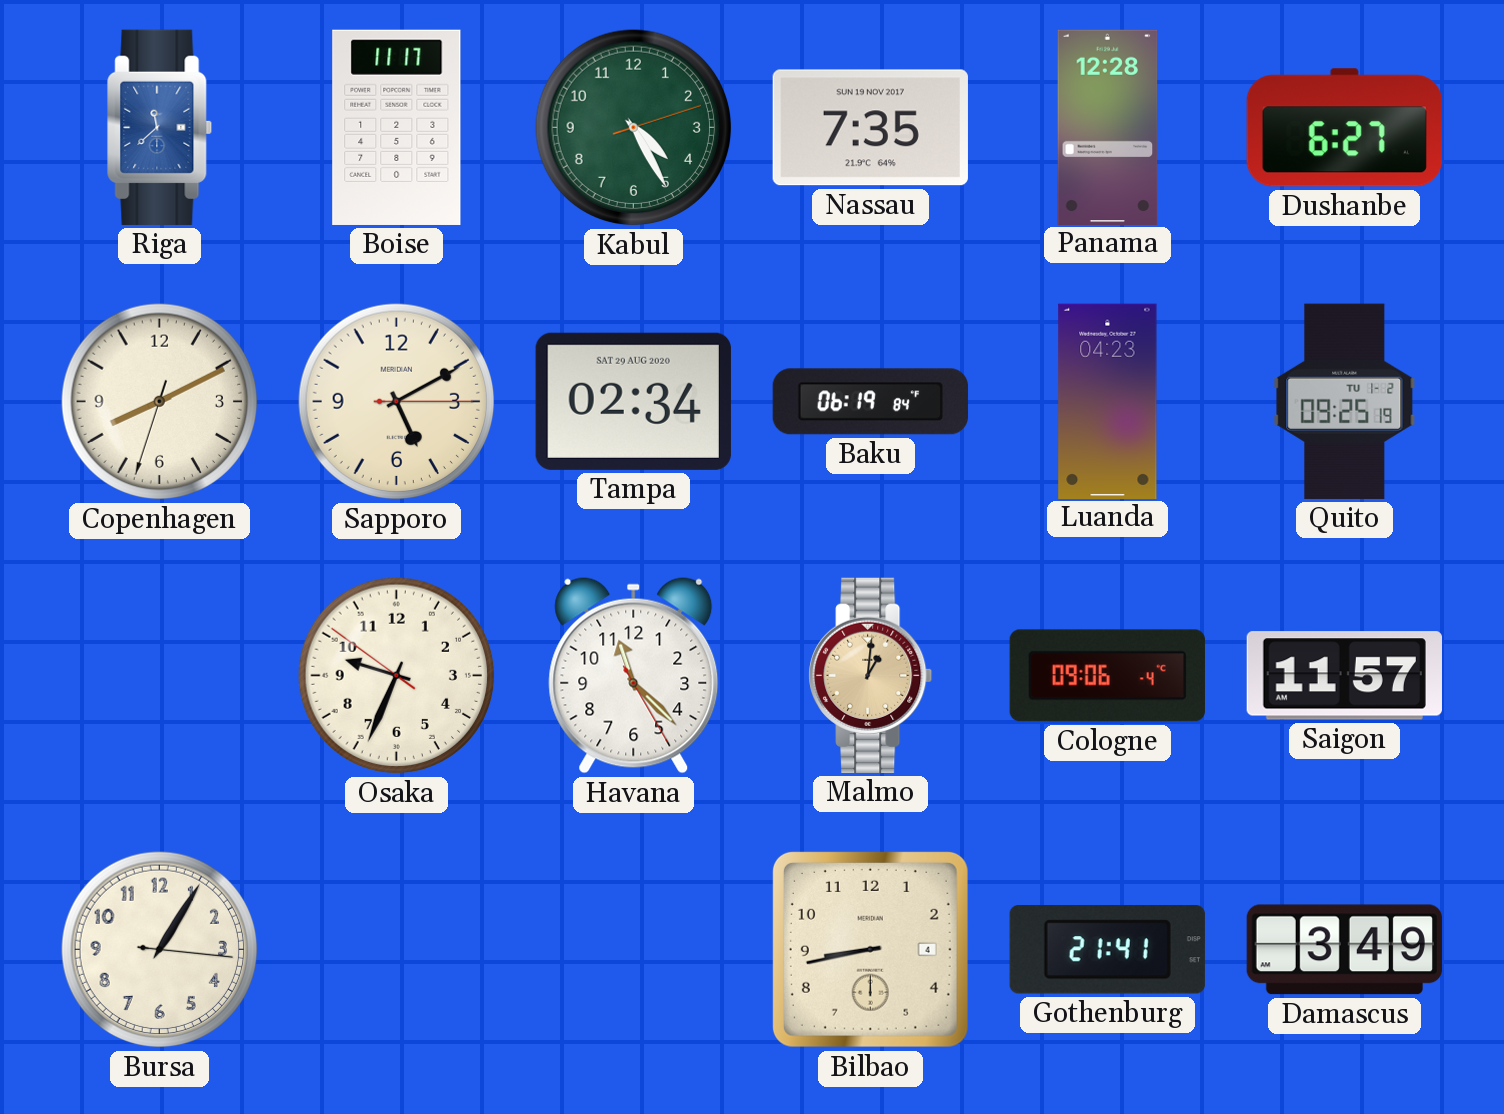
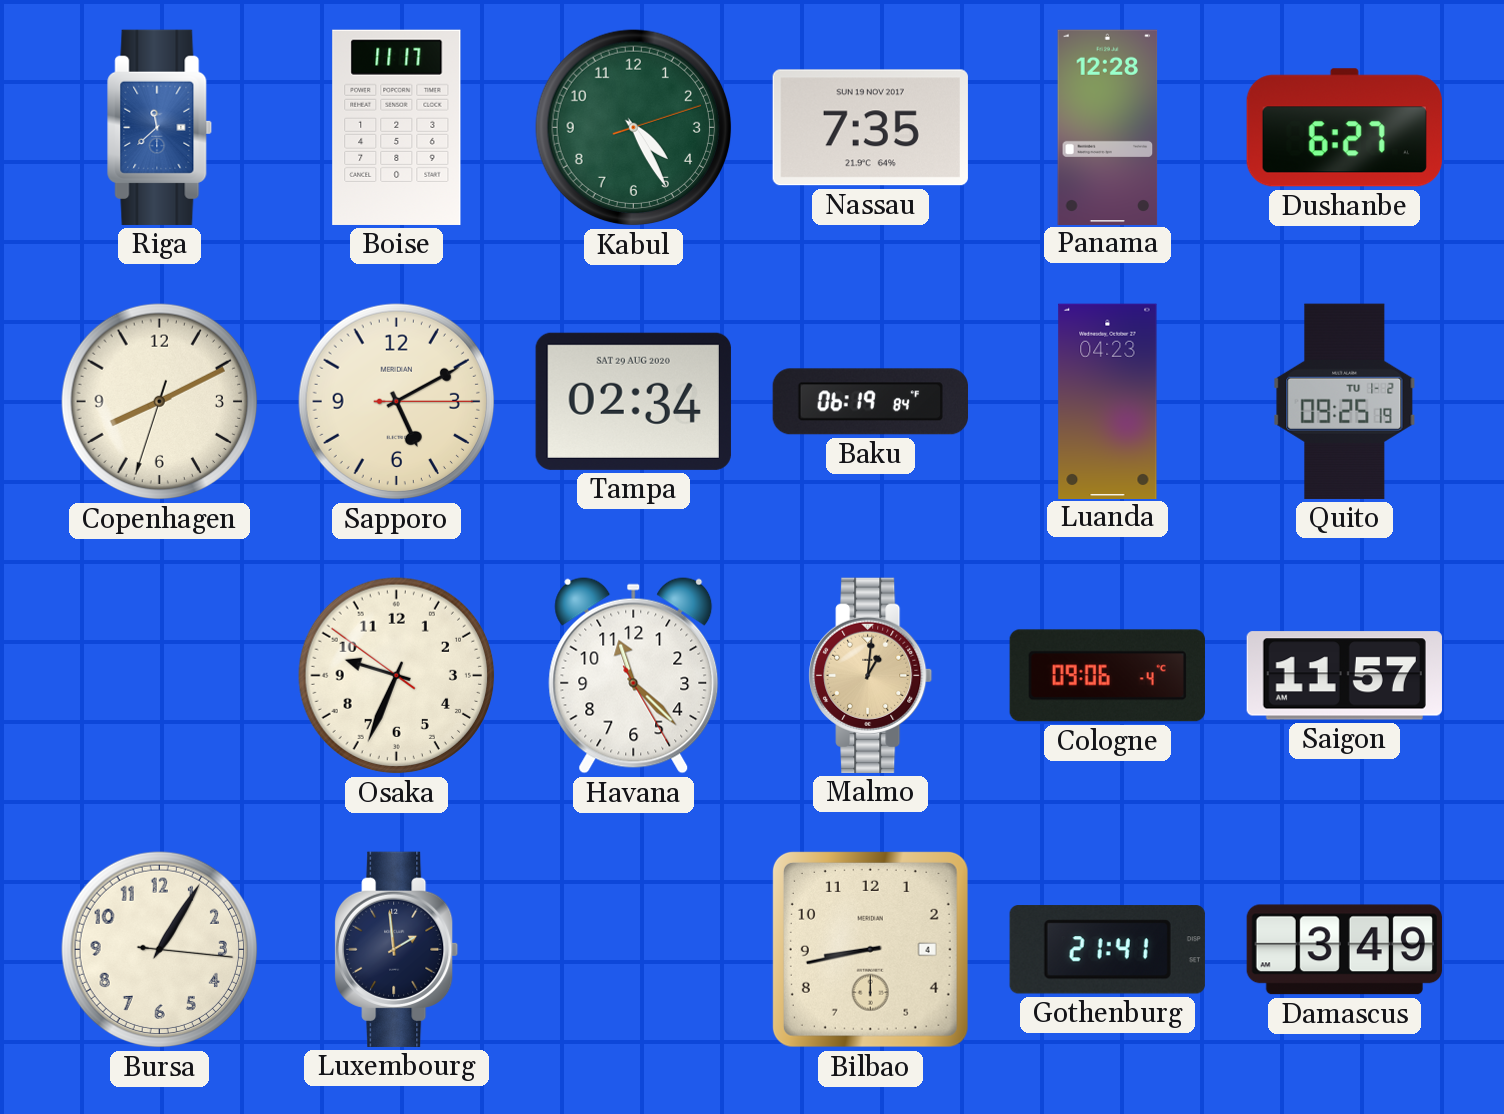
Luxembourg: none -> 1:59 (397, 949)
